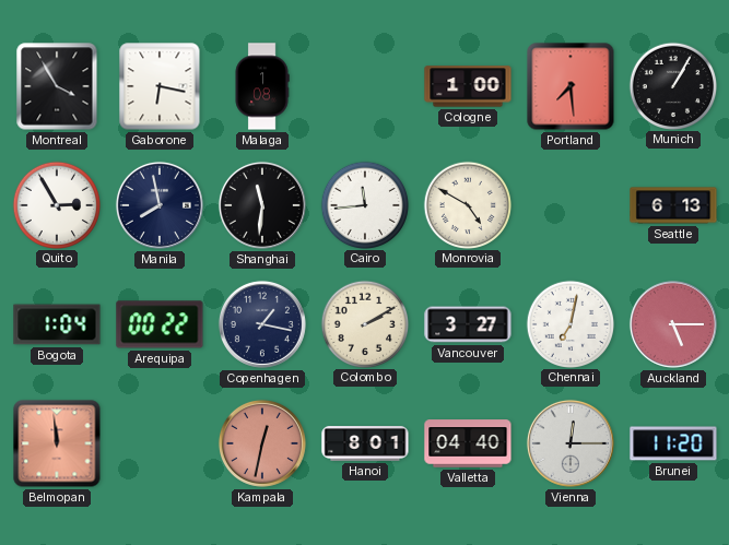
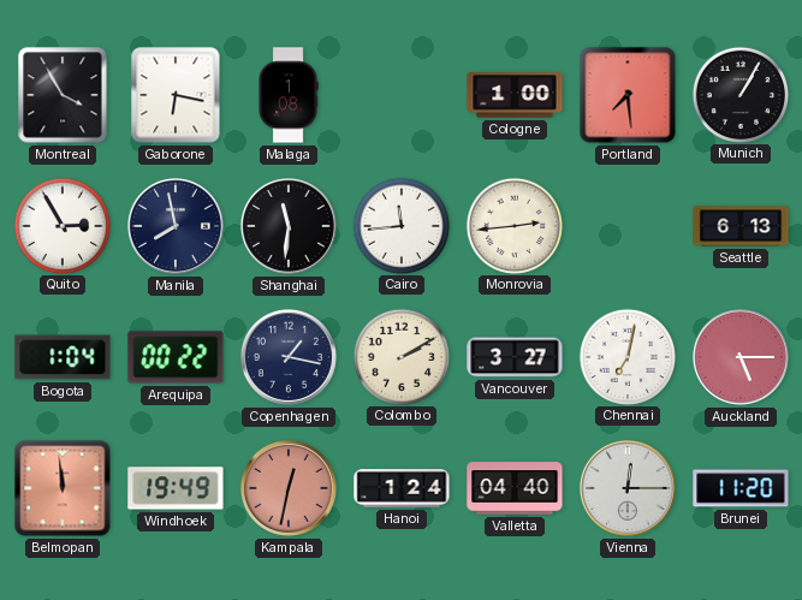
Monrovia: 4:50 -> 2:44 (513, 225)
Windhoek: none -> 19:49 (176, 488)
Hanoi: 8:01 -> 1:24 (402, 488)
